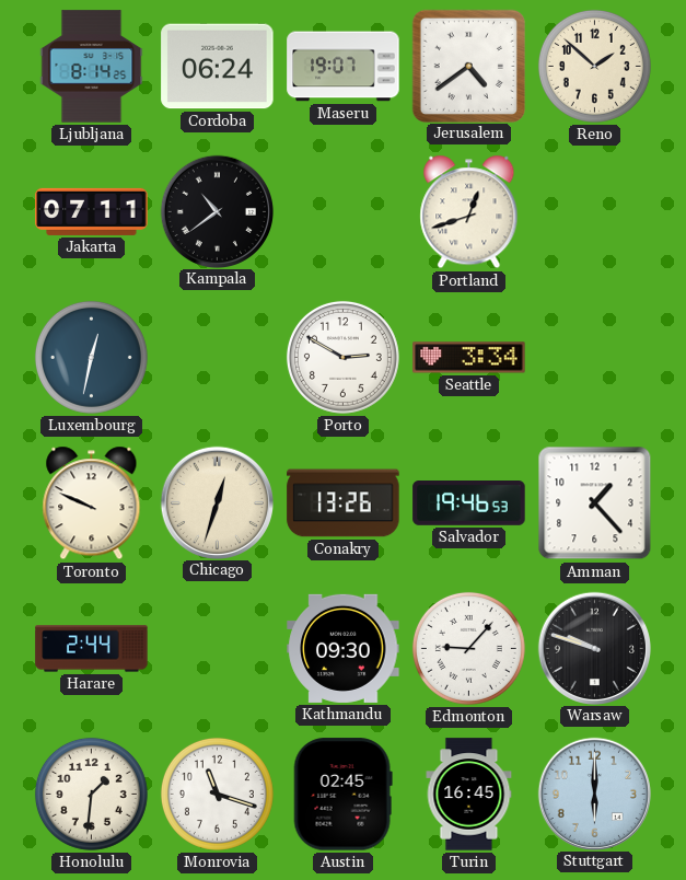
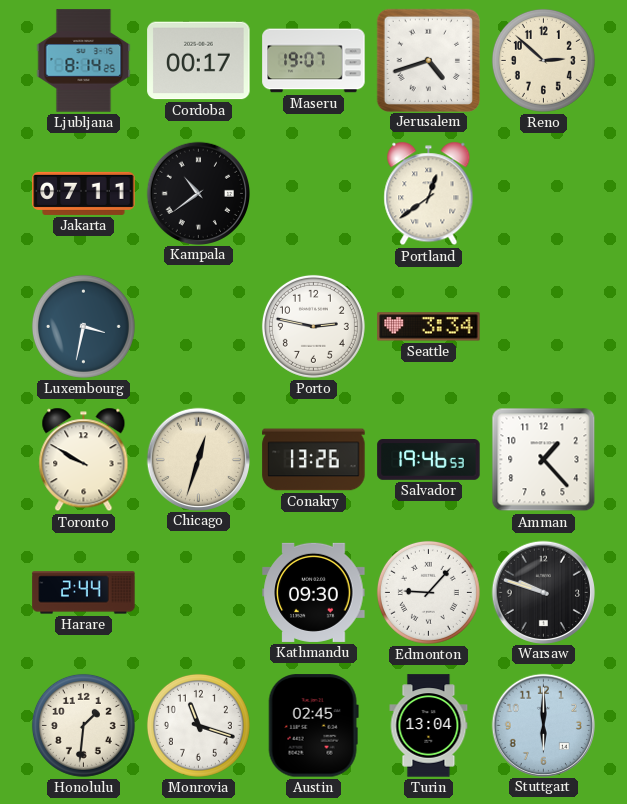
Cordoba: 06:24 -> 00:17 (199, 61)
Jerusalem: 4:39 -> 4:42 (428, 60)
Reno: 1:52 -> 2:52 (543, 60)
Portland: 12:42 -> 12:39 (429, 194)
Luxembourg: 12:32 -> 3:32 (83, 326)
Porto: 2:50 -> 2:47 (313, 326)
Toronto: 9:49 -> 9:50 (84, 460)
Turin: 16:45 -> 13:04 (429, 726)
